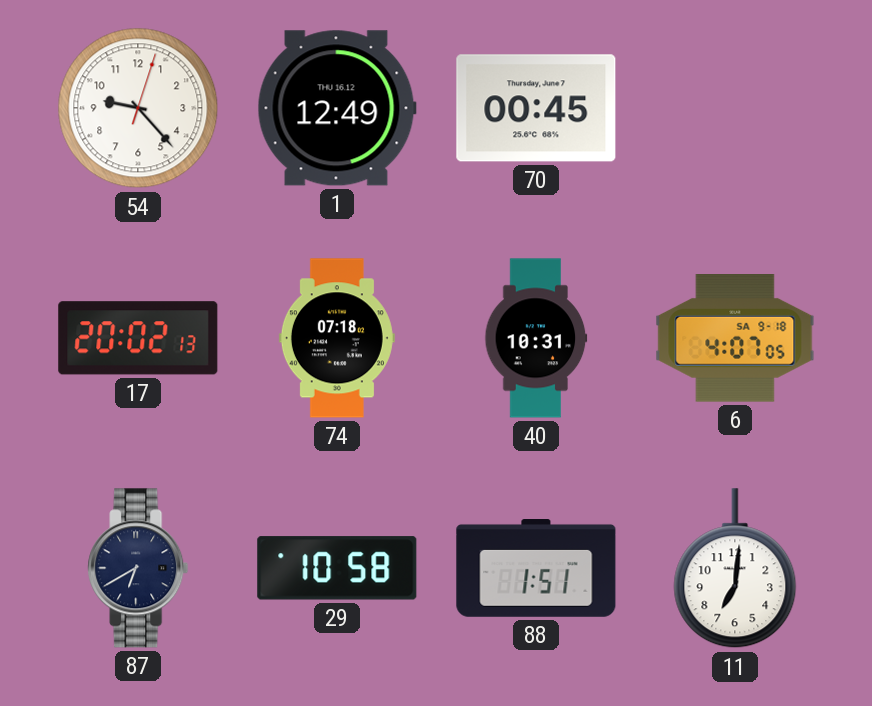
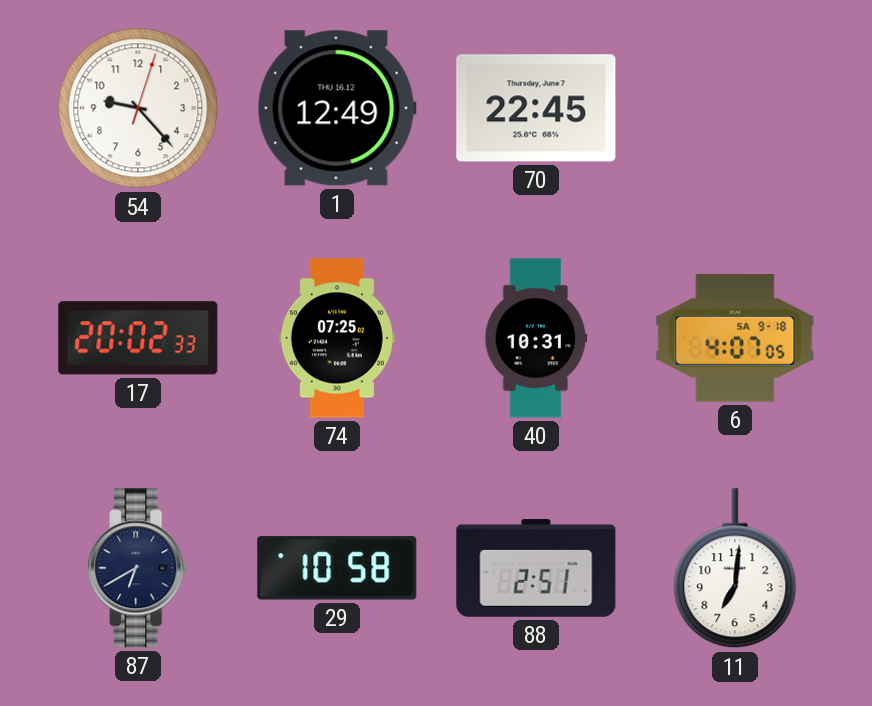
70: 00:45 -> 22:45 (536, 108)
17: 20:02:13 -> 20:02:33 (138, 338)
74: 07:18 -> 07:25 (337, 338)
88: 1:51 -> 2:51 (536, 569)
